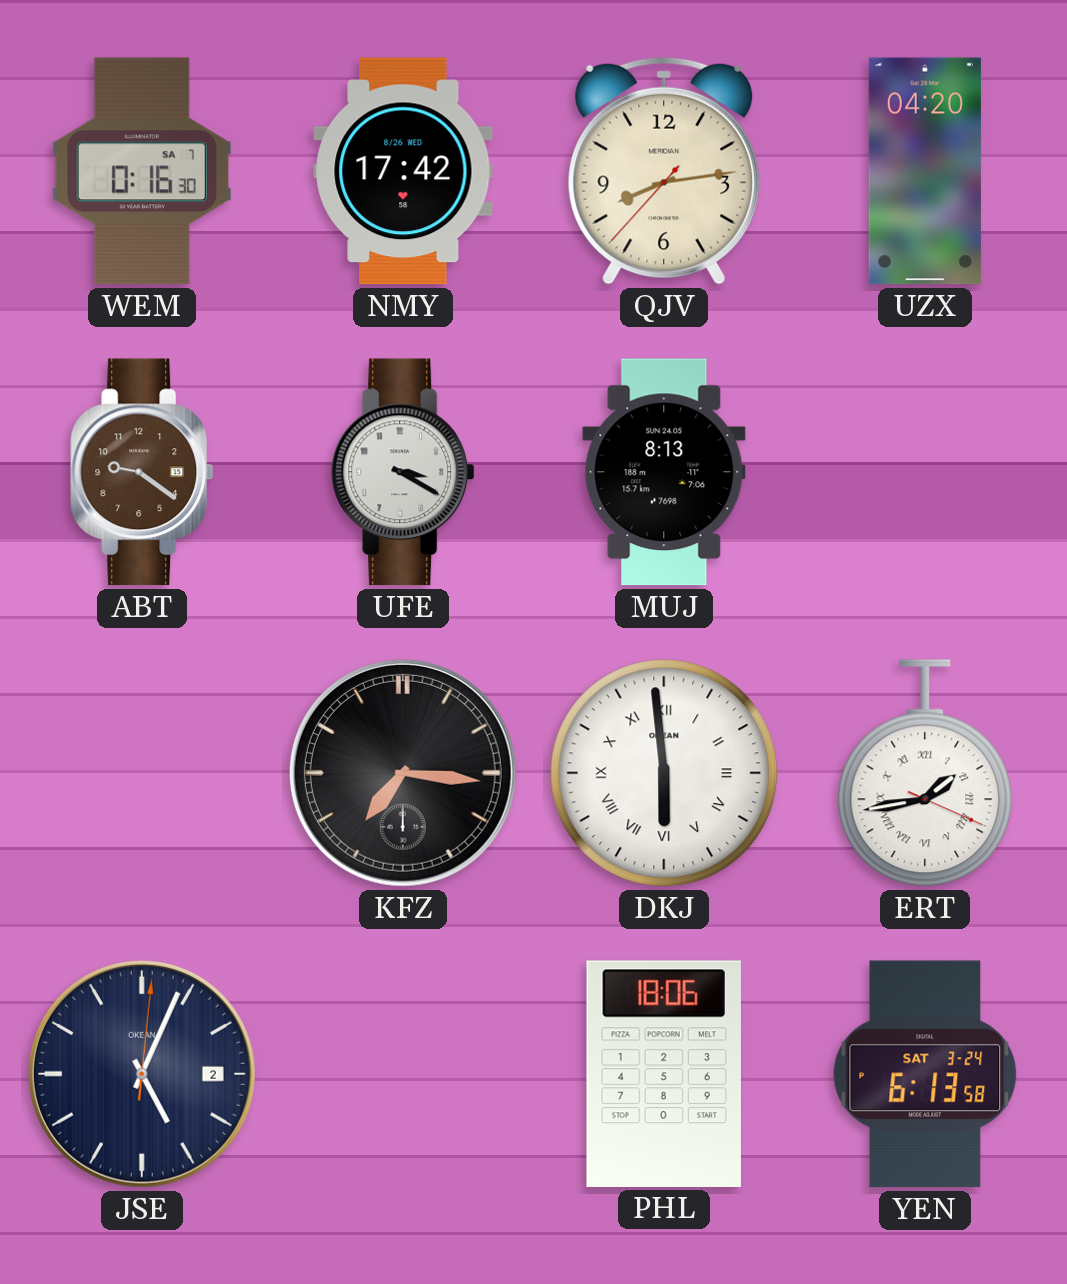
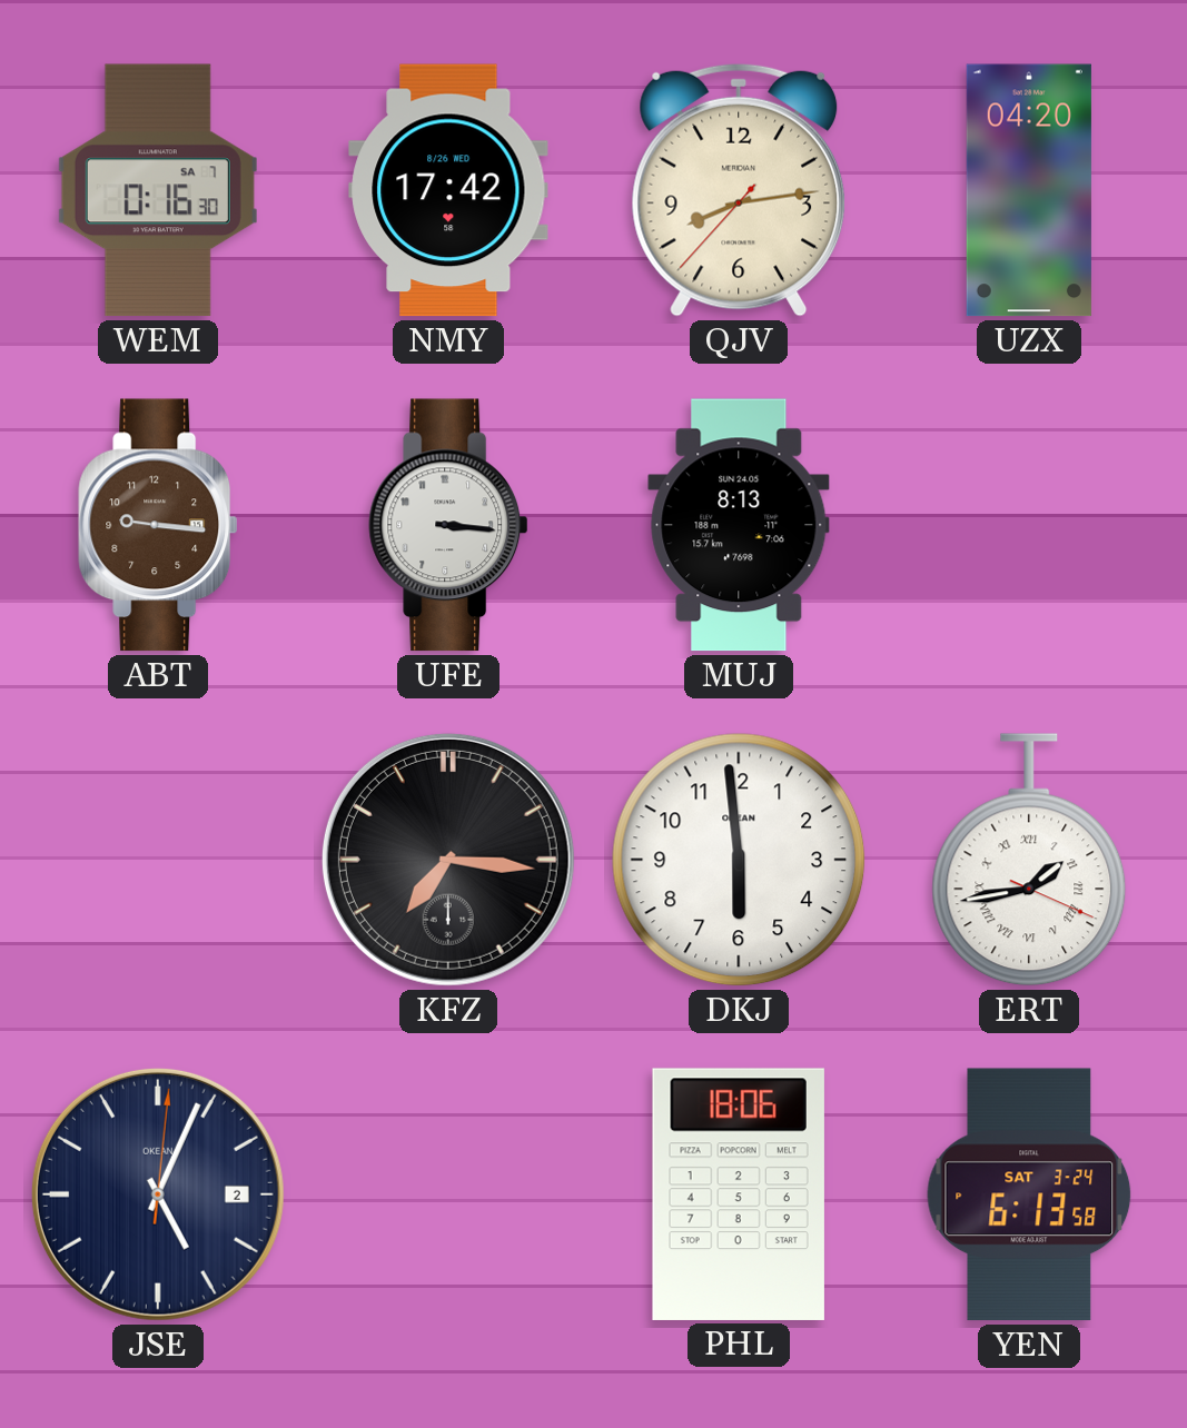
ABT: 9:21 -> 9:16 (158, 525)
UFE: 3:20 -> 3:16 (448, 525)
DKJ numerals: Roman -> Arabic (739, 860)
